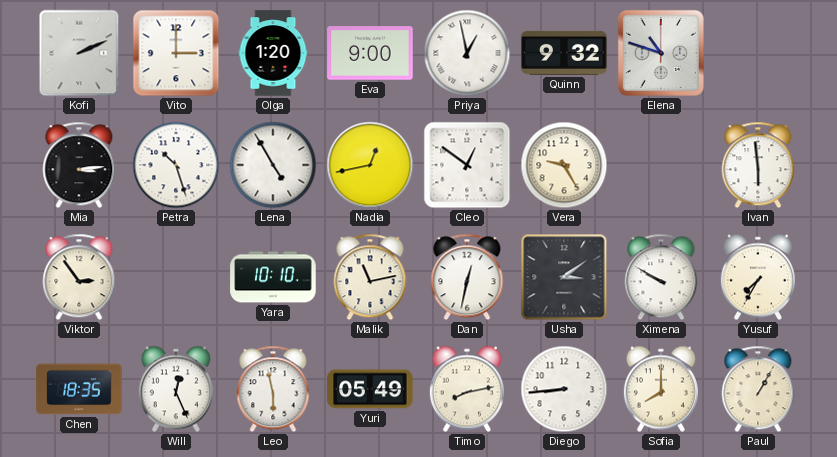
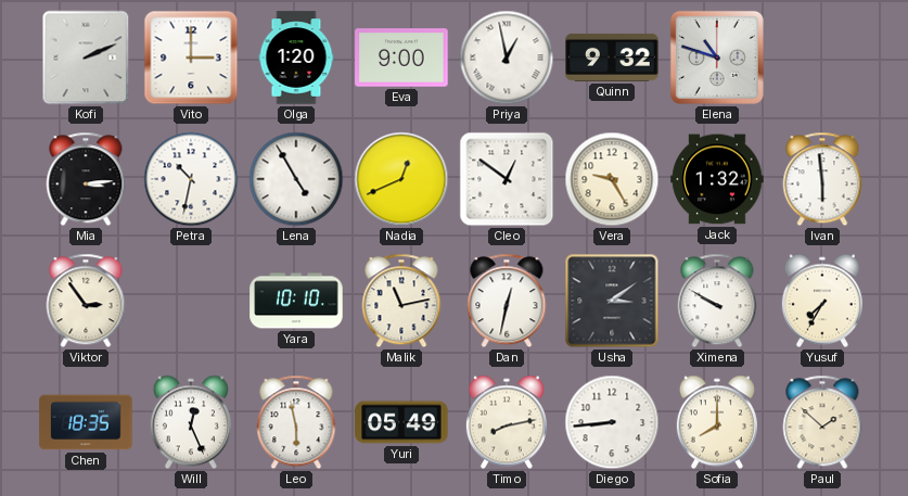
Petra: 10:27 -> 10:32 (191, 179)
Nadia: 12:43 -> 12:41 (401, 179)
Jack: none -> 1:32 (717, 179)
Paul: 1:05 -> 1:52 (822, 422)
